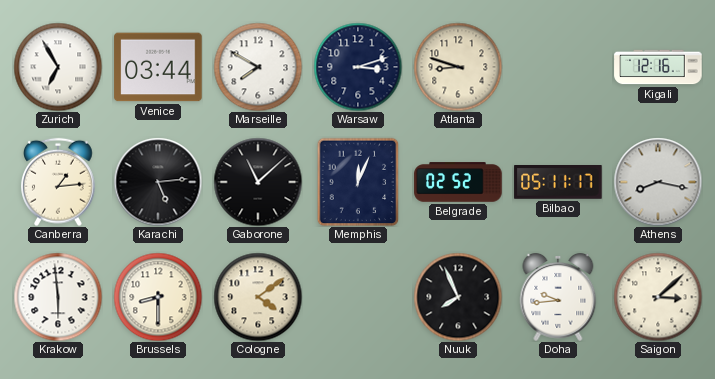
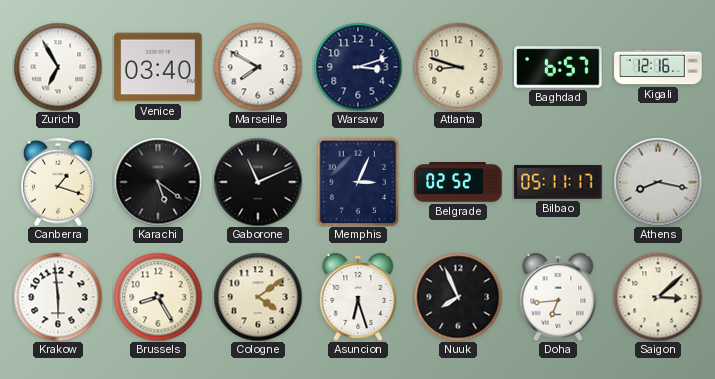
Venice: 03:44 -> 03:40 (158, 67)
Baghdad: none -> 6:57 (558, 67)
Canberra: 1:14 -> 1:18 (59, 182)
Karachi: 5:14 -> 5:21 (158, 182)
Gaborone: 11:08 -> 11:11 (258, 182)
Memphis: 12:04 -> 3:04 (358, 182)
Brussels: 8:30 -> 8:25 (158, 297)
Asuncion: none -> 6:27 (358, 297)
Doha: 9:44 -> 6:44 (558, 297)
